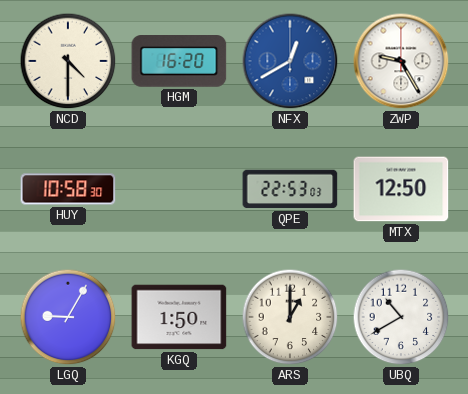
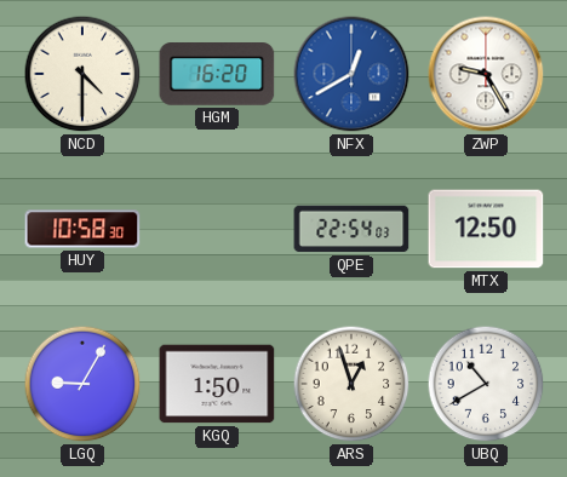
QPE: 22:53 -> 22:54 (351, 229)
ARS: 1:00 -> 12:57 (351, 384)
